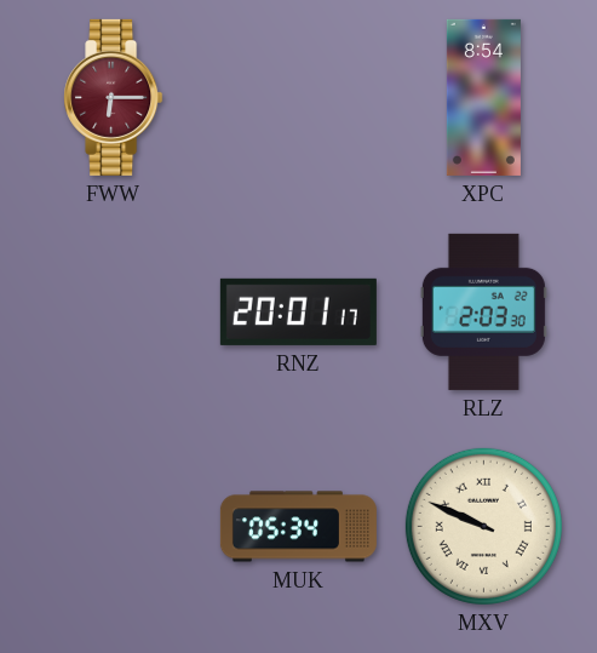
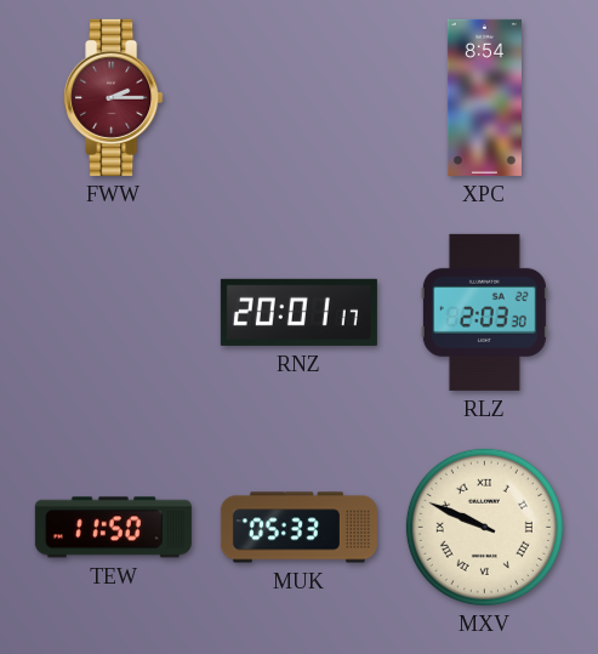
FWW: 6:15 -> 2:15 (114, 97)
TEW: none -> 11:50 (113, 528)
MUK: 05:34 -> 05:33 (298, 528)
